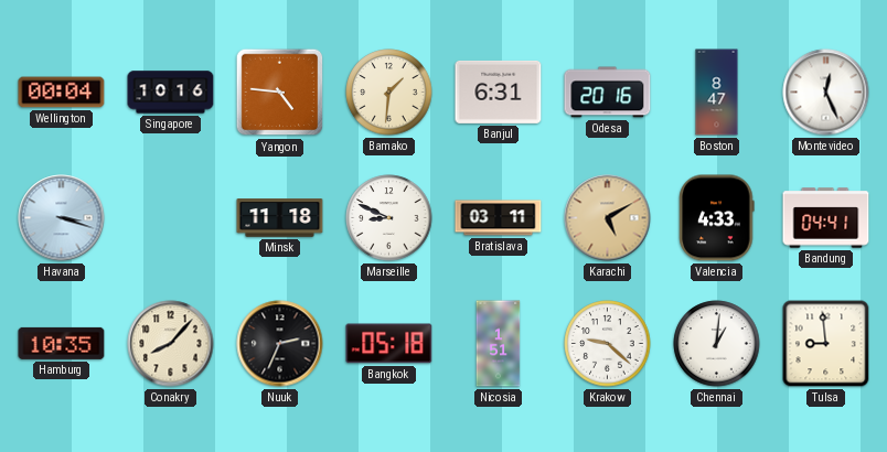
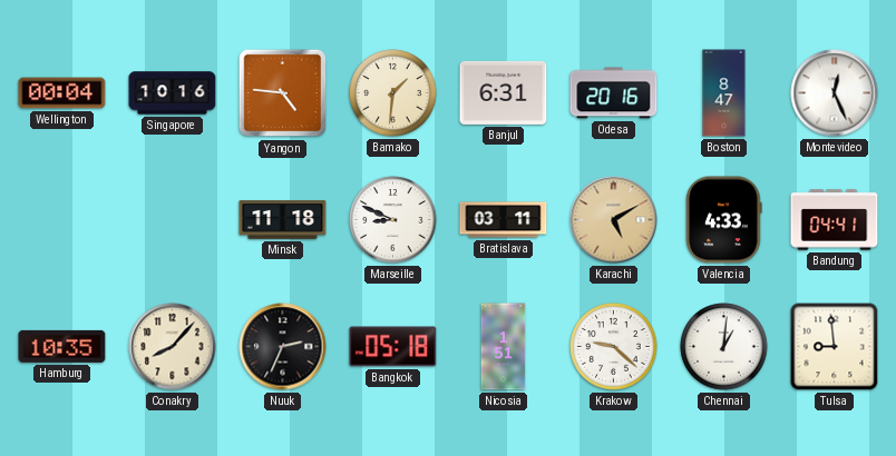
Havana: 3:18 -> none (62, 218)
